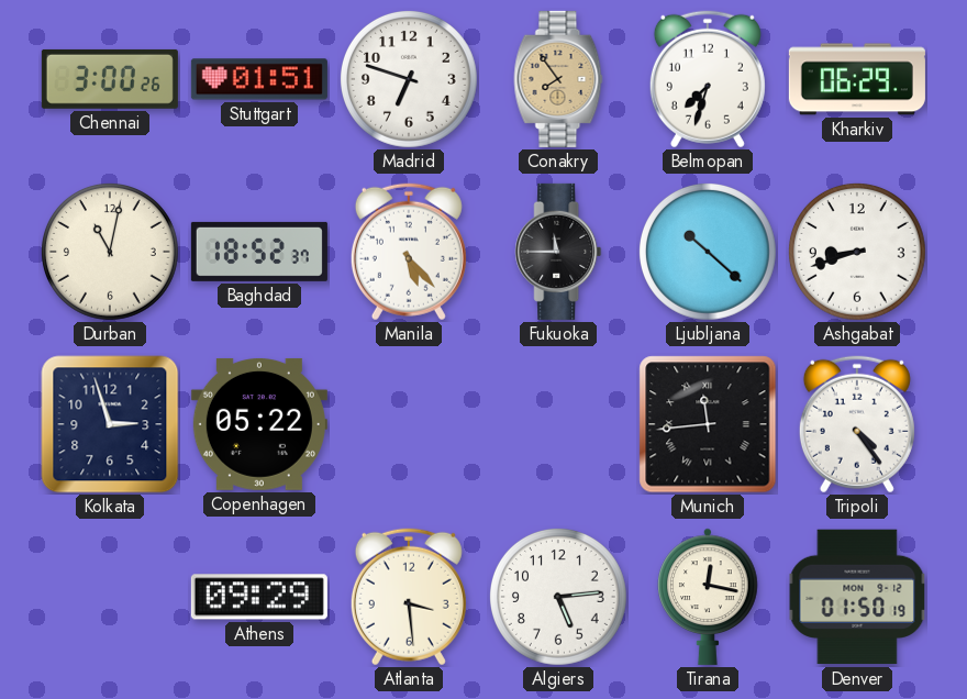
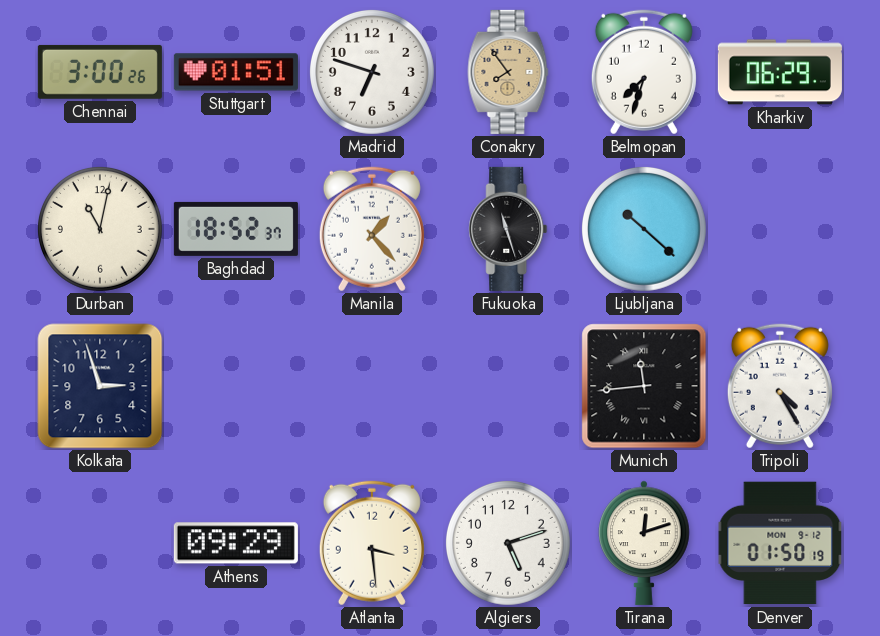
Manila: 5:23 -> 1:23 (372, 229)
Fukuoka: 11:45 -> 11:27 (508, 229)
Ashgabat: 8:42 -> none (857, 252)
Copenhagen: 05:22 -> none (259, 424)
Tripoli: 4:24 -> 4:25 (780, 386)
Algiers: 5:14 -> 5:12 (508, 543)
Tirana: 12:17 -> 12:12 (644, 543)
